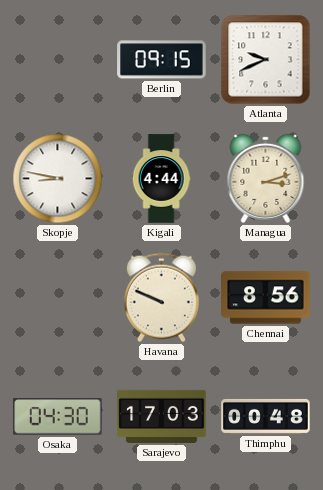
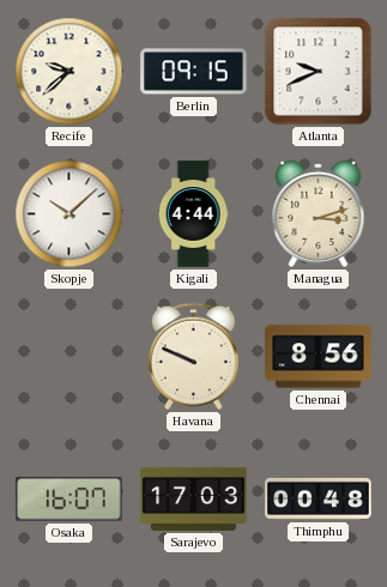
Recife: none -> 9:38 (69, 72)
Skopje: 8:47 -> 10:08 (69, 214)
Osaka: 04:30 -> 16:07 (69, 500)
